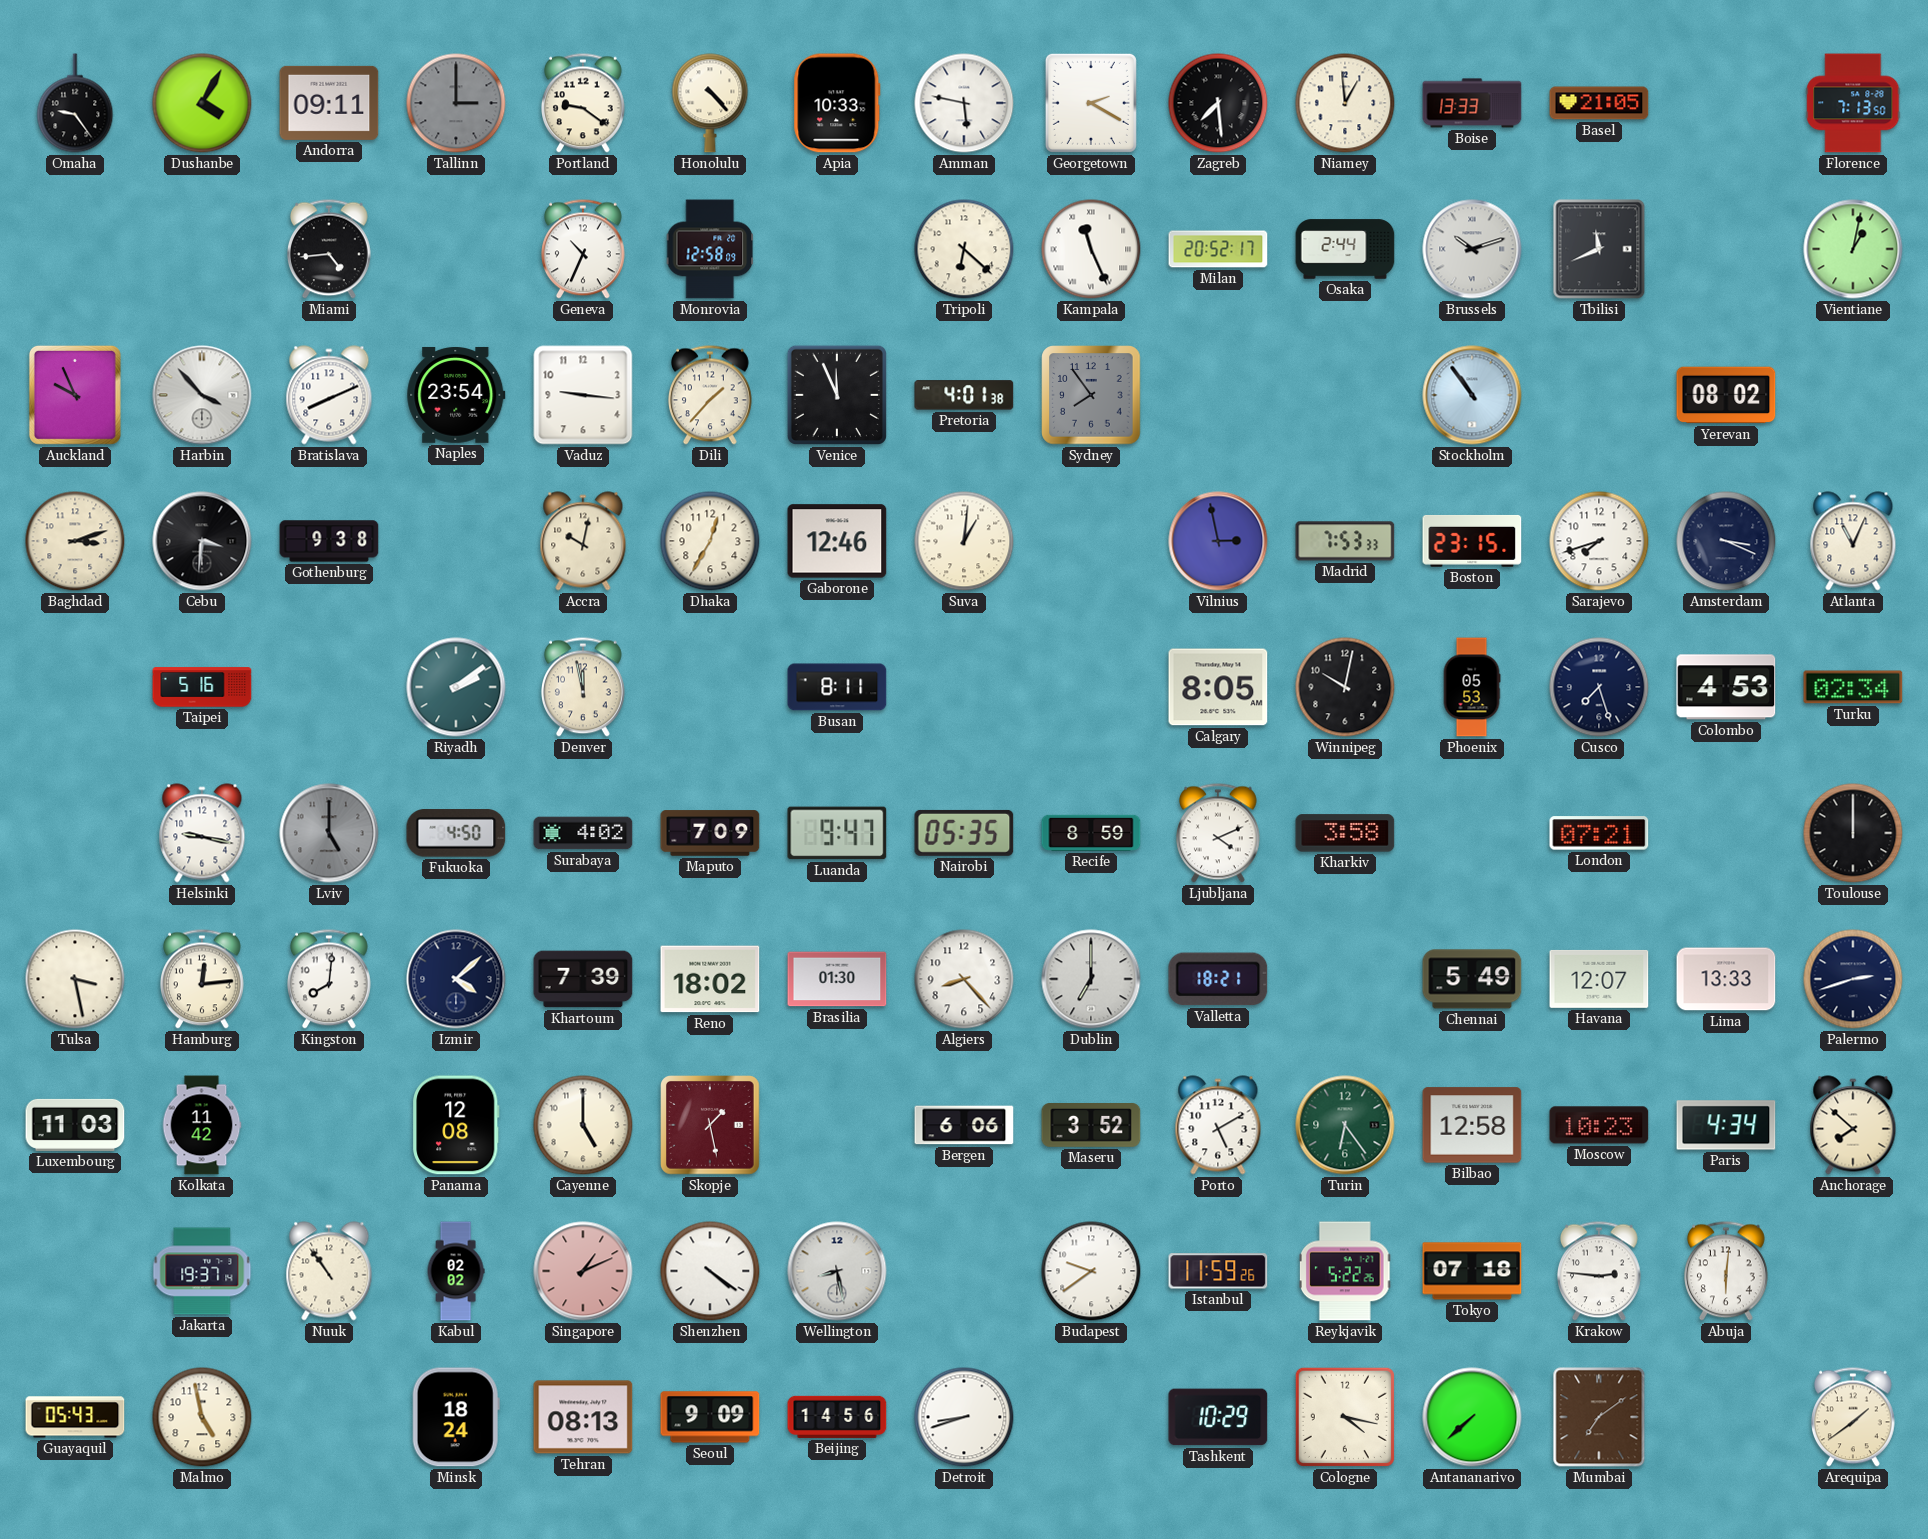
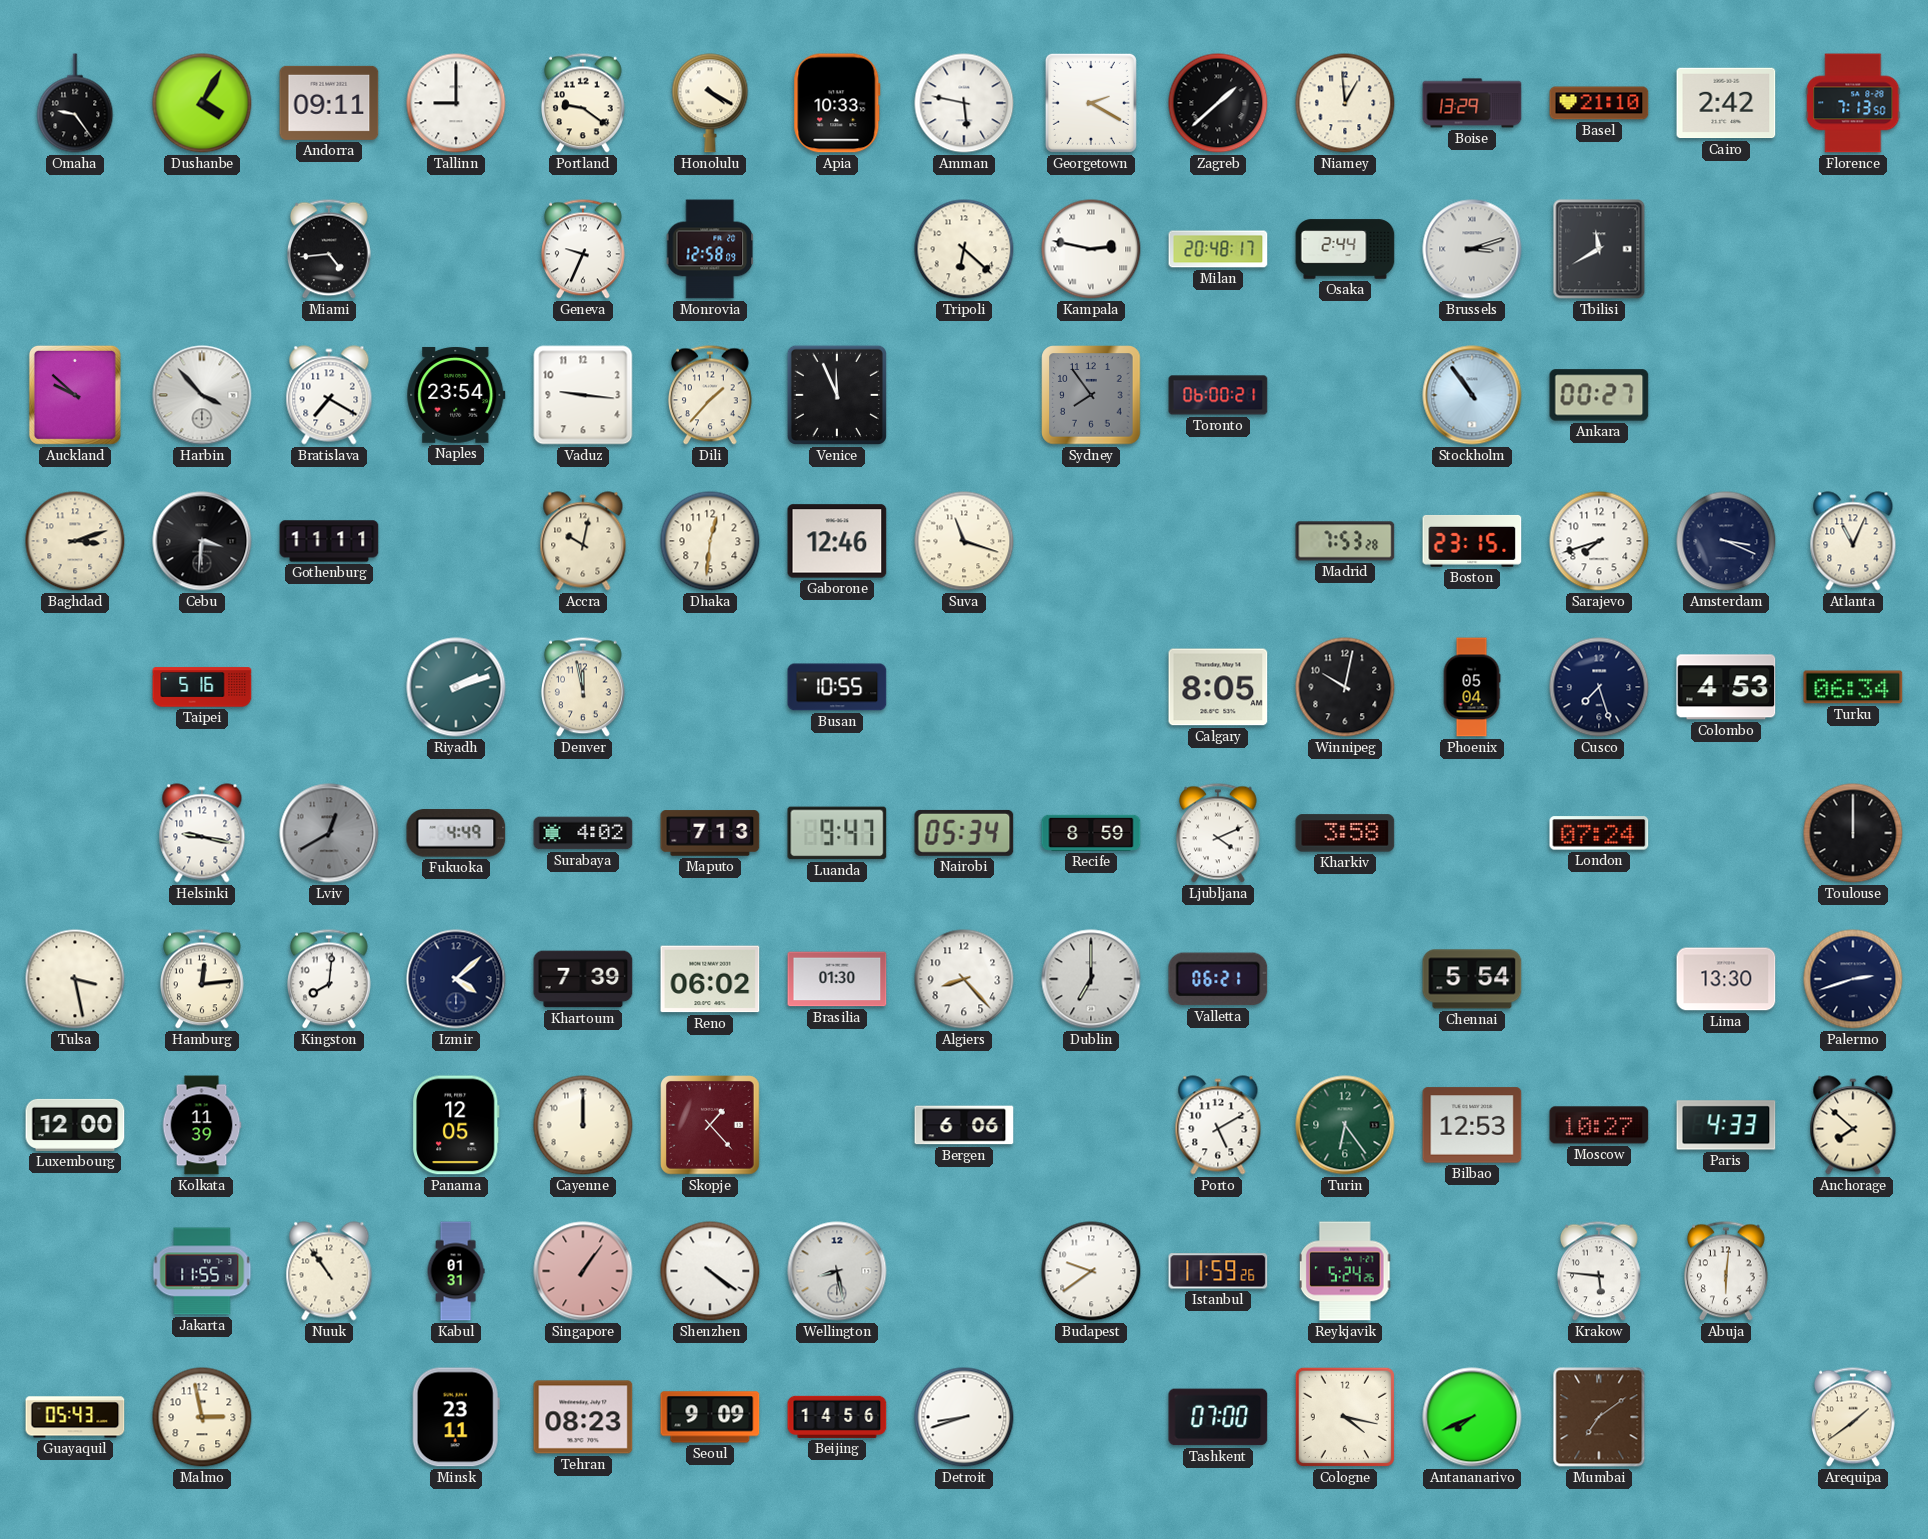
Tallinn: 3:00 -> 9:00 (456, 103)
Tallinn dial: grey -> white (456, 103)
Honolulu: 4:23 -> 4:20 (710, 103)
Zagreb: 7:29 -> 1:38 (1218, 103)
Boise: 13:33 -> 13:29 (1472, 103)
Basel: 21:05 -> 21:10 (1599, 103)
Cairo: none -> 2:42 (1726, 103)
Geneva: 10:34 -> 9:34 (584, 249)
Kampala: 11:26 -> 2:47 (1091, 249)
Milan: 20:52 -> 20:48 (1218, 249)
Brussels: 10:12 -> 3:12 (1472, 249)
Tbilisi: 11:41 -> 11:40 (1599, 249)
Vientiane: 1:02 -> none (1853, 249)
Auckland: 9:56 -> 9:52 (75, 395)
Bratislava: 8:11 -> 7:20 (329, 395)
Pretoria: 4:01 -> none (964, 395)
Toronto: none -> 06:00 (1218, 395)
Ankara: none -> 00:27 (1599, 395)
Yerevan: 08:02 -> none (1726, 395)
Gothenburg: 9:38 -> 11:11 (329, 541)
Dhaka: 12:35 -> 12:31 (710, 541)
Suva: 1:01 -> 11:18 (964, 541)
Vilnius: 2:58 -> none (1218, 541)
Madrid: 7:53:33 -> 7:53:28 (1345, 541)
Riyadh: 2:09 -> 2:12 (456, 687)
Busan: 8:11 -> 10:55 (837, 687)
Phoenix: 05:53 -> 05:04 (1472, 687)
Turku: 02:34 -> 06:34 (1853, 687)
Lviv: 5:00 -> 12:40 (329, 833)
Fukuoka: 4:50 -> 4:49 (456, 833)
Maputo: 7:09 -> 7:13 (710, 833)
Nairobi: 05:35 -> 05:34 (964, 833)
London: 07:21 -> 07:24 (1599, 833)
Reno: 18:02 -> 06:02 (710, 979)
Valletta: 18:21 -> 06:21 (1218, 979)
Chennai: 5:49 -> 5:54 (1472, 979)
Havana: 12:07 -> none (1599, 979)
Lima: 13:33 -> 13:30 (1726, 979)
Luxembourg: 11:03 -> 12:00 (75, 1125)
Kolkata: 11:42 -> 11:39 (202, 1125)
Panama: 12:08 -> 12:05 (456, 1125)
Cayenne: 5:00 -> 12:00 (583, 1125)
Skopje: 1:28 -> 1:23 (711, 1126)
Maseru: 3:52 -> none (1091, 1126)
Bilbao: 12:58 -> 12:53 (1472, 1125)
Moscow: 10:23 -> 10:27 (1599, 1125)
Paris: 4:34 -> 4:33 (1726, 1125)
Jakarta: 19:37 -> 11:55 (202, 1271)
Kabul: 02:02 -> 01:31 (456, 1271)
Singapore: 1:11 -> 1:06 (583, 1271)
Reykjavik: 5:22 -> 5:24 (1345, 1271)
Tokyo: 07:18 -> none (1472, 1271)
Krakow: 2:46 -> 5:46 (1600, 1271)
Malmo: 4:58 -> 2:58 (202, 1417)
Minsk: 18:24 -> 23:11 (456, 1417)
Tehran: 08:13 -> 08:23 (583, 1417)
Tashkent: 10:29 -> 07:00 (1218, 1417)
Antananarivo: 7:38 -> 7:41 (1472, 1417)
